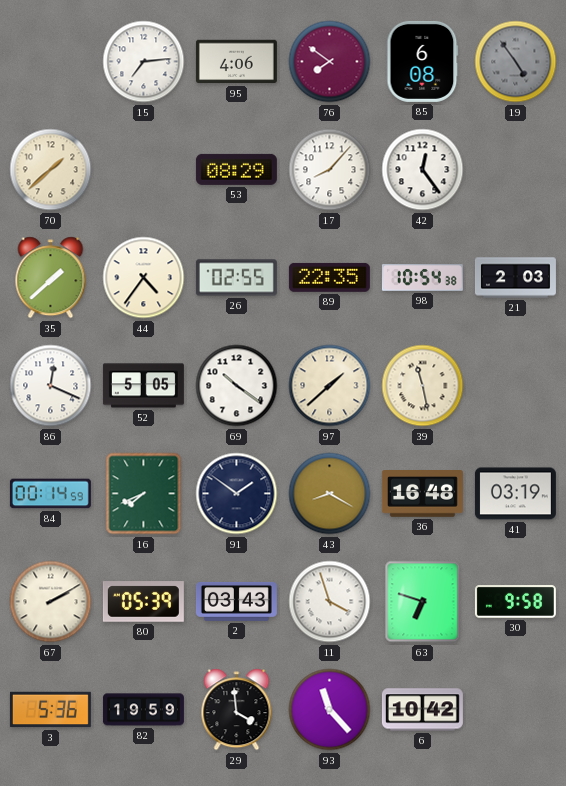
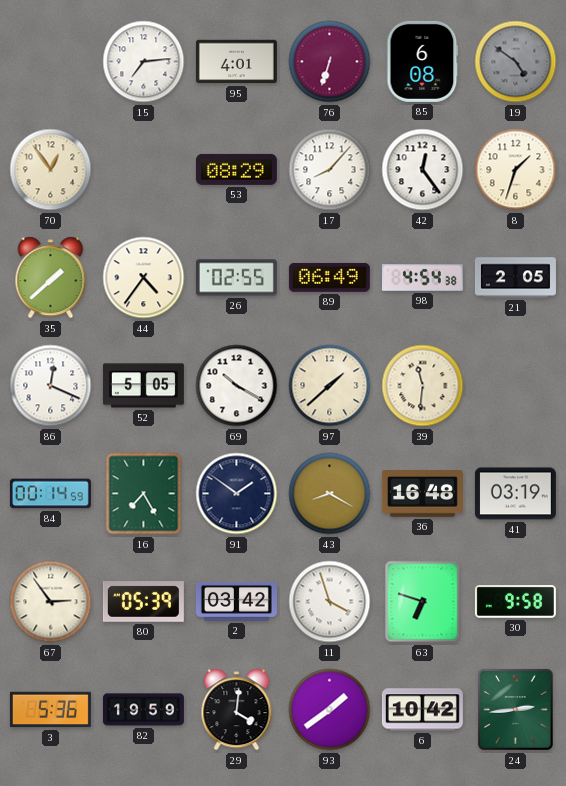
95: 4:06 -> 4:01 (236, 62)
76: 7:51 -> 6:33 (330, 62)
19: 4:54 -> 4:51 (516, 62)
70: 1:38 -> 12:54 (51, 170)
8: none -> 1:33 (516, 170)
89: 22:35 -> 06:49 (329, 277)
98: 10:54 -> 4:54 (422, 278)
21: 2:03 -> 2:05 (515, 278)
69: 10:21 -> 10:20 (237, 386)
39: 11:28 -> 11:31 (423, 386)
16: 7:41 -> 7:25 (144, 494)
67: 2:10 -> 2:54 (51, 602)
2: 03:43 -> 03:42 (236, 601)
29: 3:59 -> 4:01 (237, 710)
93: 11:23 -> 1:39 (330, 710)
24: none -> 2:44 (516, 710)
